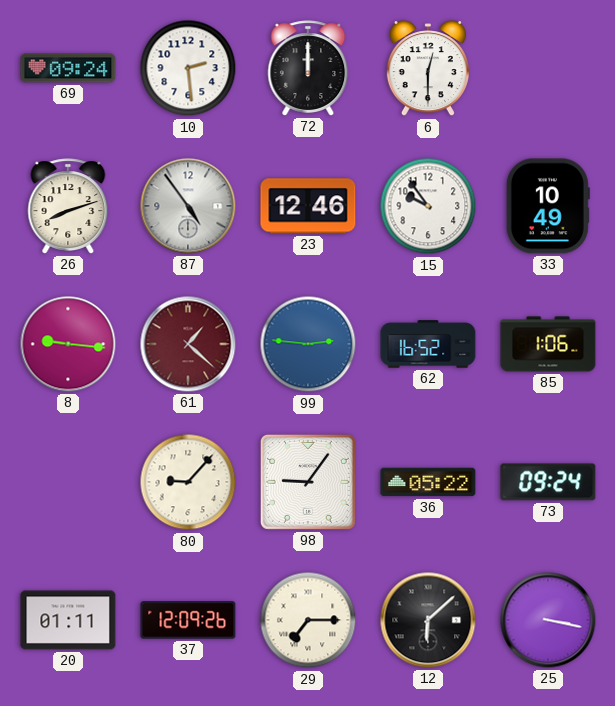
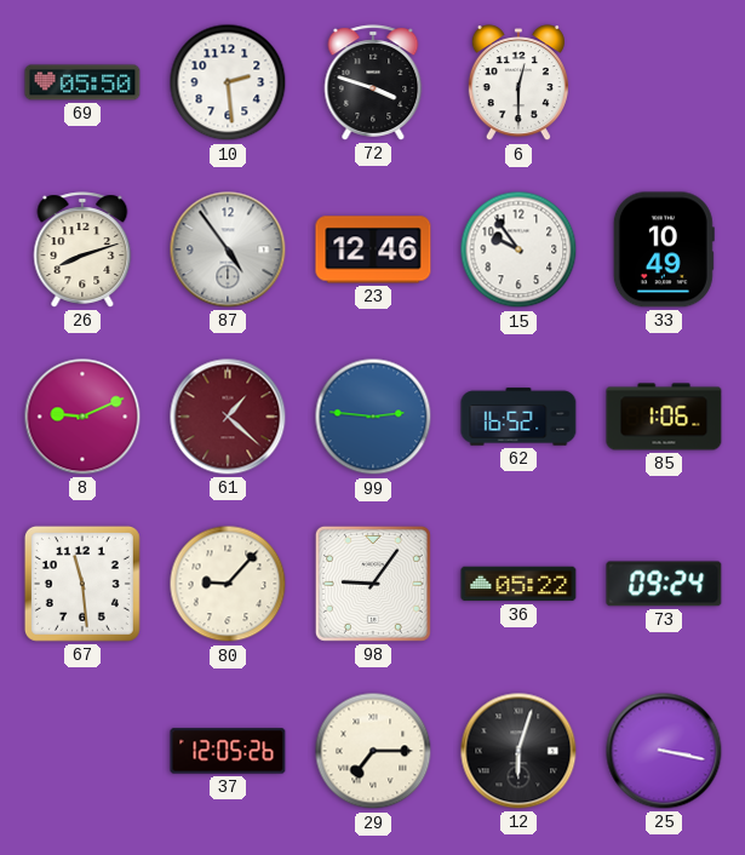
69: 09:24 -> 05:50 (82, 82)
72: 12:00 -> 3:48 (373, 82)
8: 9:16 -> 9:11 (82, 417)
67: none -> 11:29 (82, 584)
20: 01:11 -> none (68, 620)
37: 12:09 -> 12:05 (228, 751)
12: 6:08 -> 6:03 (518, 751)
